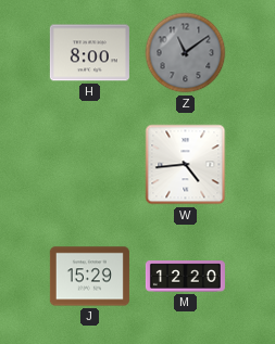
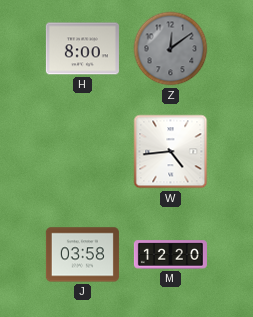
Z: 11:09 -> 12:09 (171, 49)
J: 15:29 -> 03:58 (82, 255)
